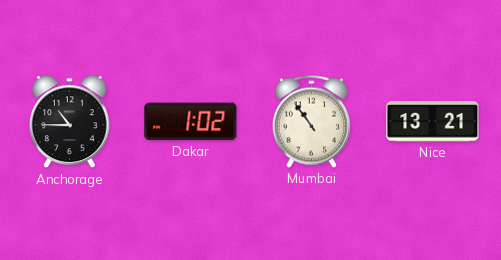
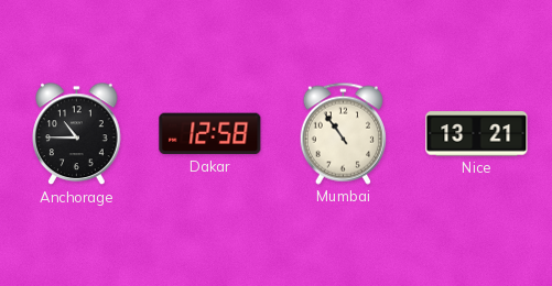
Dakar: 1:02 -> 12:58 (210, 134)
